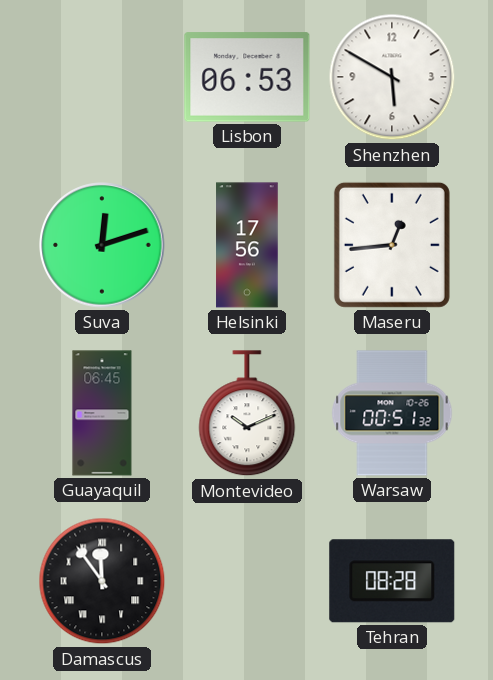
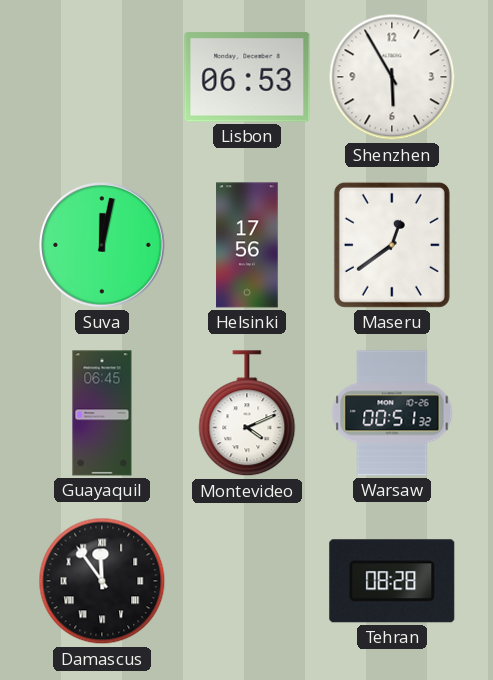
Shenzhen: 5:50 -> 5:55 (392, 77)
Suva: 12:12 -> 12:02 (102, 245)
Maseru: 12:44 -> 12:39 (392, 245)
Montevideo: 10:11 -> 4:11 (247, 414)
